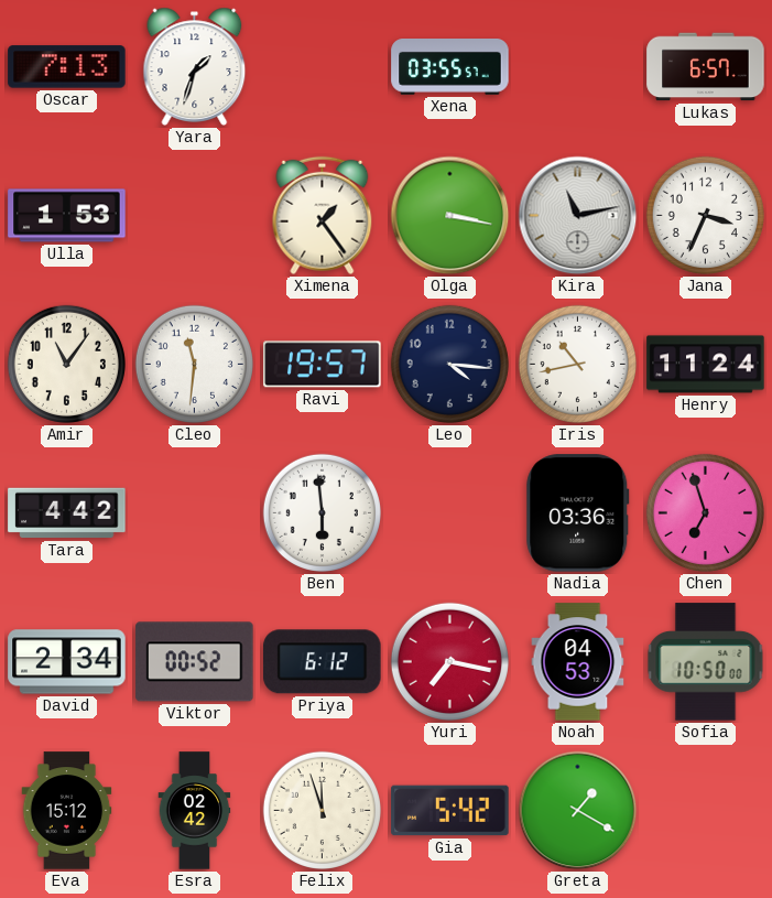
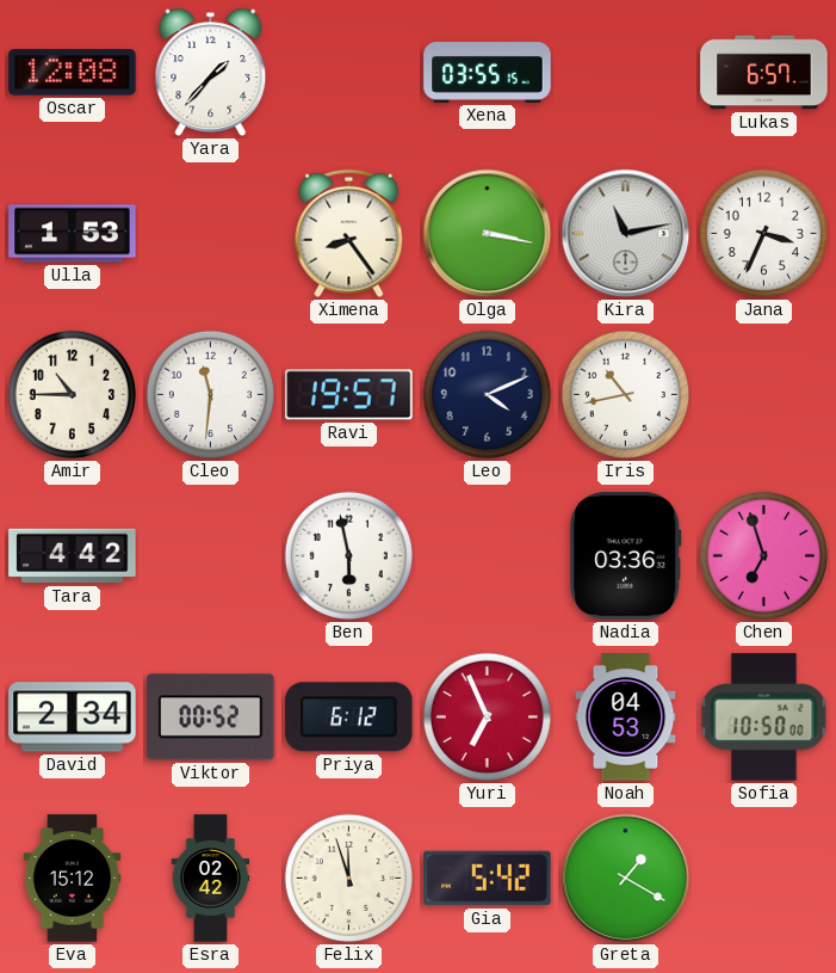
Oscar: 7:13 -> 12:08 (73, 73)
Yara: 1:33 -> 1:37 (211, 72)
Xena: 03:55:57 -> 03:55:15 (488, 73)
Ximena: 1:24 -> 8:24 (349, 234)
Amir: 11:06 -> 10:45 (72, 394)
Leo: 4:16 -> 4:11 (487, 394)
Henry: 11:24 -> none (706, 365)
Ben: 5:59 -> 5:58 (348, 555)
Yuri: 7:17 -> 6:56 (487, 716)
